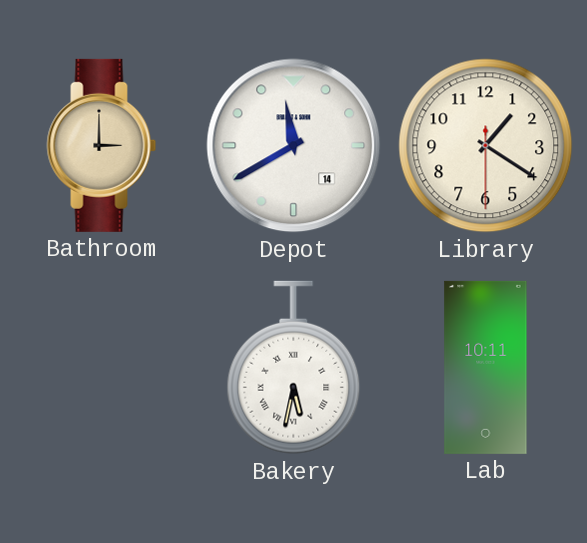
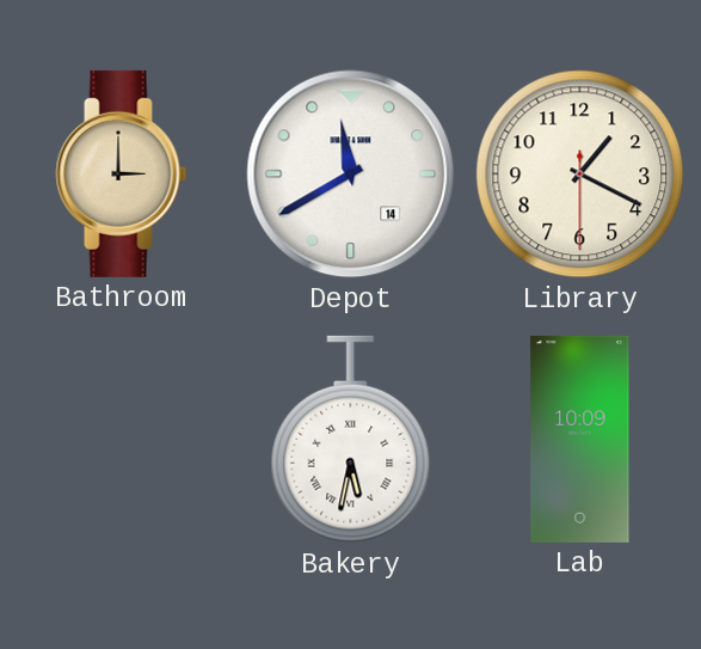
Library: 1:20 -> 1:19 (580, 175)
Lab: 10:11 -> 10:09 (580, 439)
